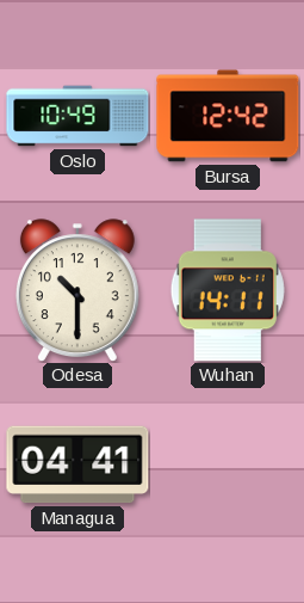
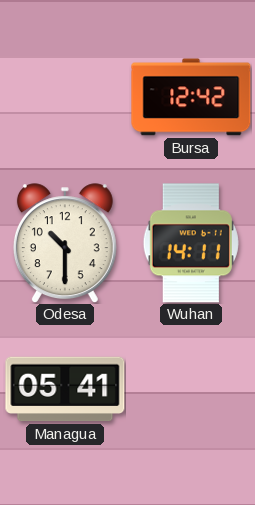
Oslo: 10:49 -> none (77, 116)
Managua: 04:41 -> 05:41 (65, 389)
